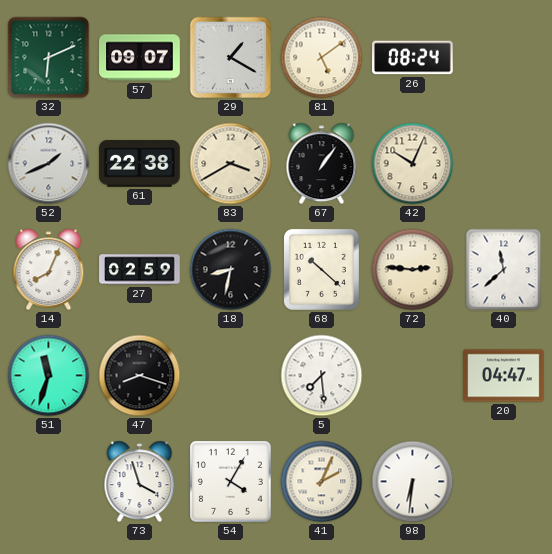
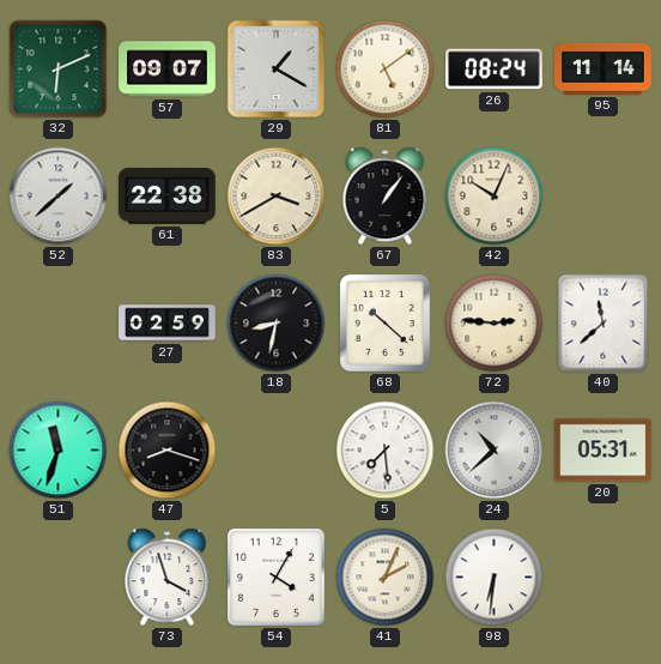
95: none -> 11:14 (604, 68)
52: 1:41 -> 1:38 (59, 197)
14: 8:04 -> none (49, 270)
24: none -> 10:38 (495, 451)
20: 04:47 -> 05:31 (604, 451)
